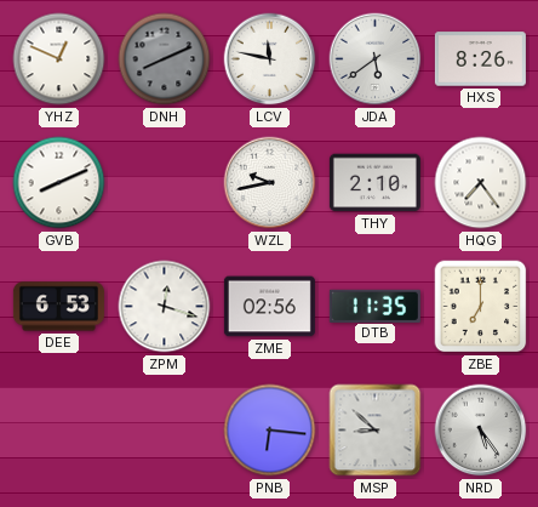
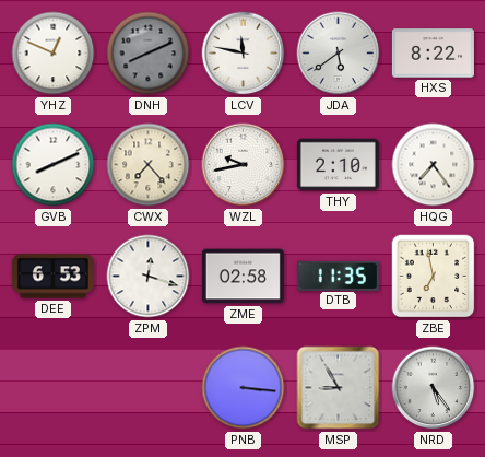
HXS: 8:26 -> 8:22 (433, 54)
CWX: none -> 7:23 (149, 165)
ZME: 02:56 -> 02:58 (242, 277)
ZBE: 7:00 -> 6:58 (434, 277)
PNB: 6:16 -> 3:16 (244, 388)
MSP: 8:52 -> 8:55 (339, 388)
